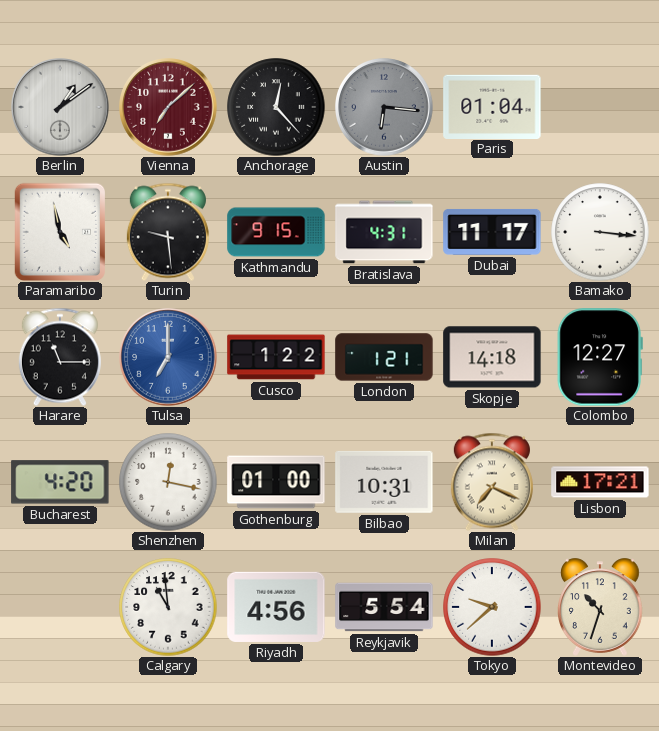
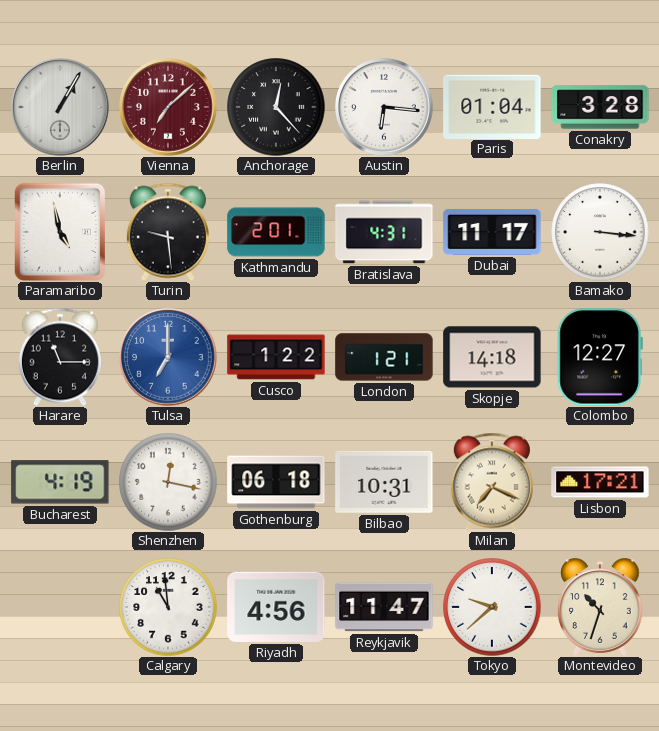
Berlin: 1:09 -> 1:05 (60, 107)
Austin dial: grey -> white (384, 107)
Conakry: none -> 3:28 (600, 107)
Kathmandu: 9:15 -> 2:01 (276, 232)
Bucharest: 4:20 -> 4:19 (60, 482)
Gothenburg: 01:00 -> 06:18 (276, 482)
Reykjavik: 5:54 -> 11:47 (384, 607)
